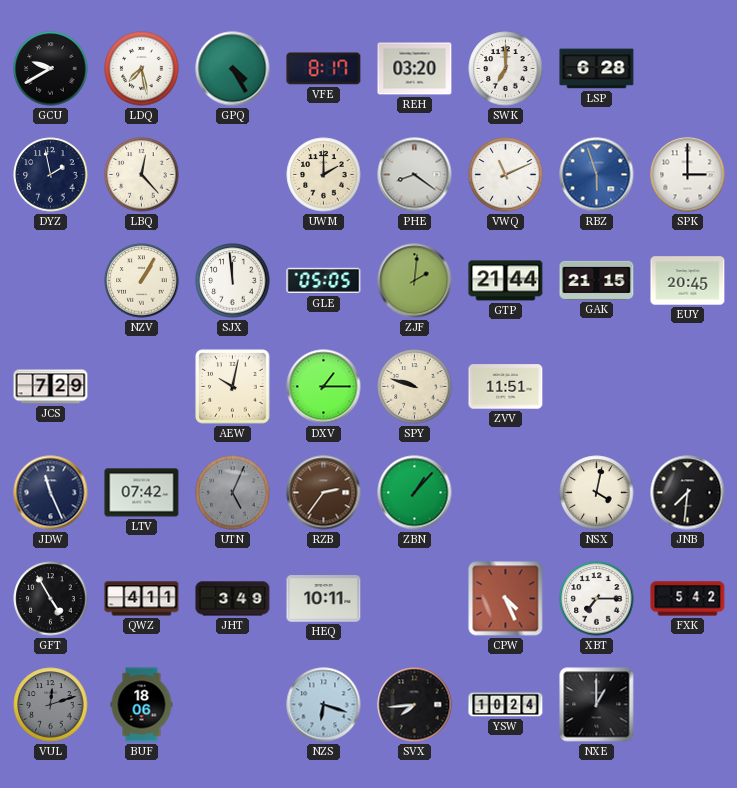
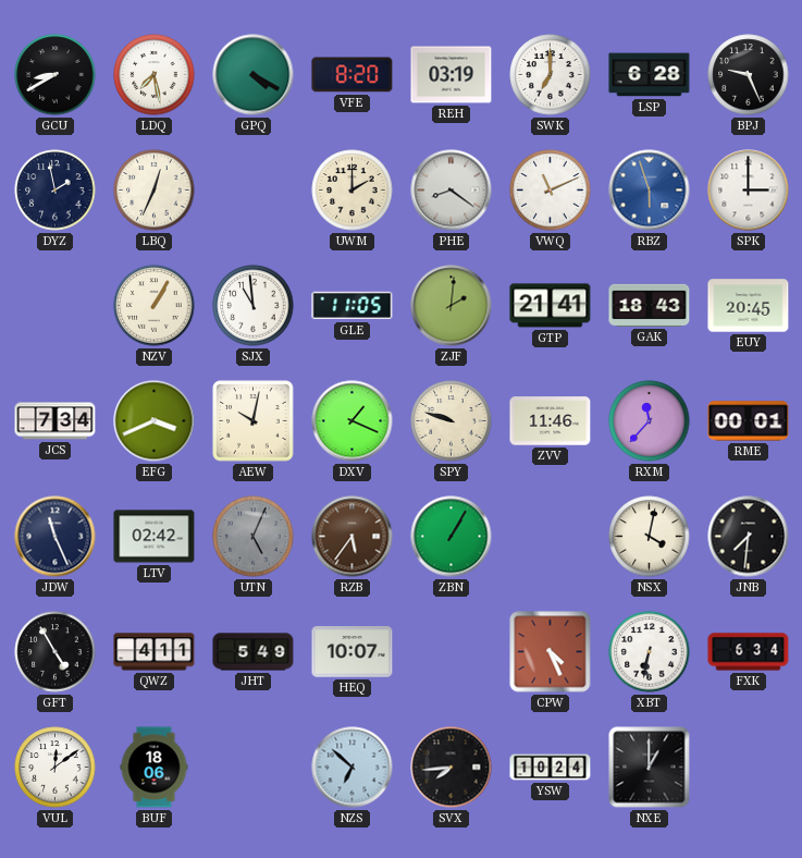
GCU: 9:40 -> 8:40 (55, 75)
GPQ: 4:25 -> 4:20 (254, 75)
VFE: 8:17 -> 8:20 (353, 75)
REH: 03:20 -> 03:19 (452, 75)
BPJ: none -> 9:26 (749, 75)
LBQ: 12:23 -> 12:34 (155, 191)
SJX: 11:59 -> 10:59 (254, 306)
GLE: 05:05 -> 11:05 (353, 306)
GTP: 21:44 -> 21:41 (551, 306)
GAK: 21:15 -> 18:43 (650, 305)
JCS: 7:29 -> 7:34 (55, 421)
EFG: none -> 3:41 (155, 421)
DXV: 1:15 -> 1:19 (353, 421)
ZVV: 11:51 -> 11:46 (551, 421)
RXM: none -> 11:37 (650, 421)
RME: none -> 00:01 (749, 421)
LTV: 07:42 -> 02:42 (155, 537)
RZB: 2:36 -> 5:36 (353, 537)
ZBN: 1:07 -> 1:05 (452, 537)
JHT: 3:49 -> 5:49 (254, 652)
HEQ: 10:11 -> 10:07 (353, 652)
XBT: 7:15 -> 6:32 (650, 652)
FXK: 5:42 -> 6:34 (749, 652)
VUL: 12:12 -> 12:09 (55, 768)
VUL dial: grey -> white (55, 768)
NZS: 6:18 -> 6:52 (353, 768)
